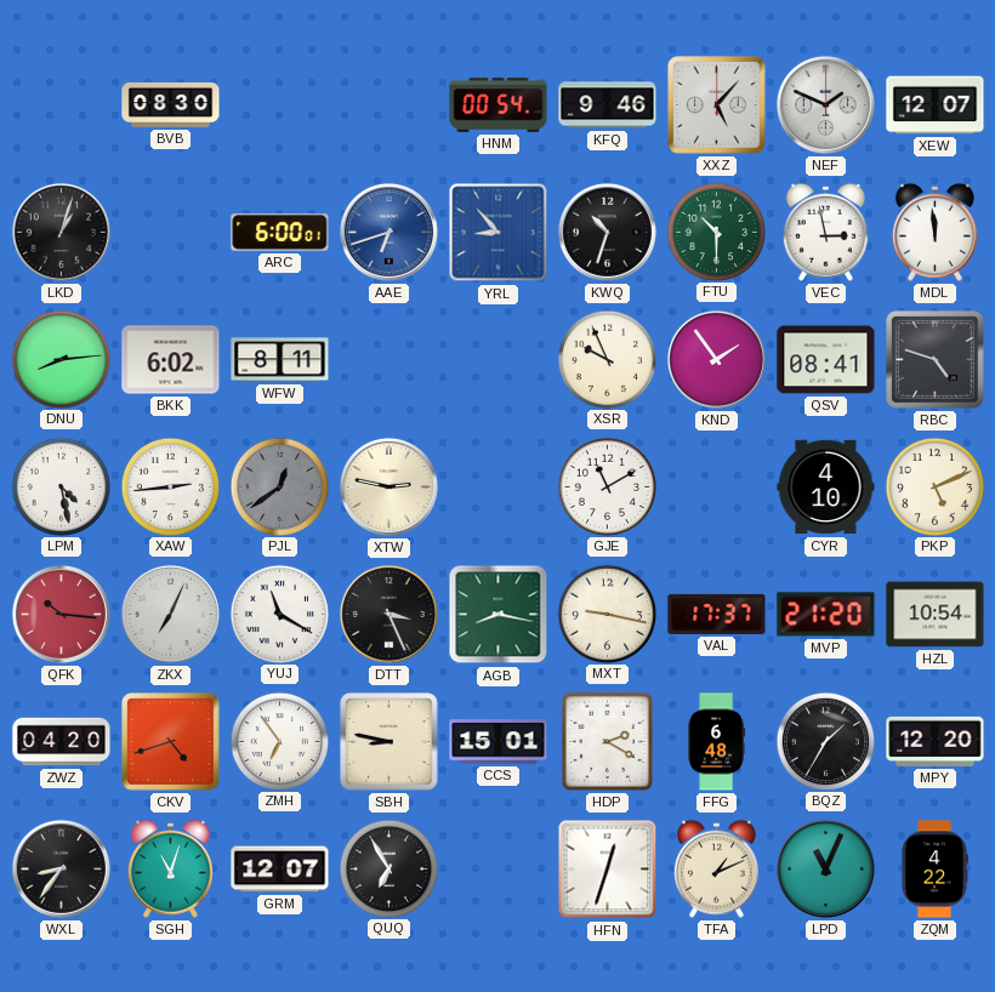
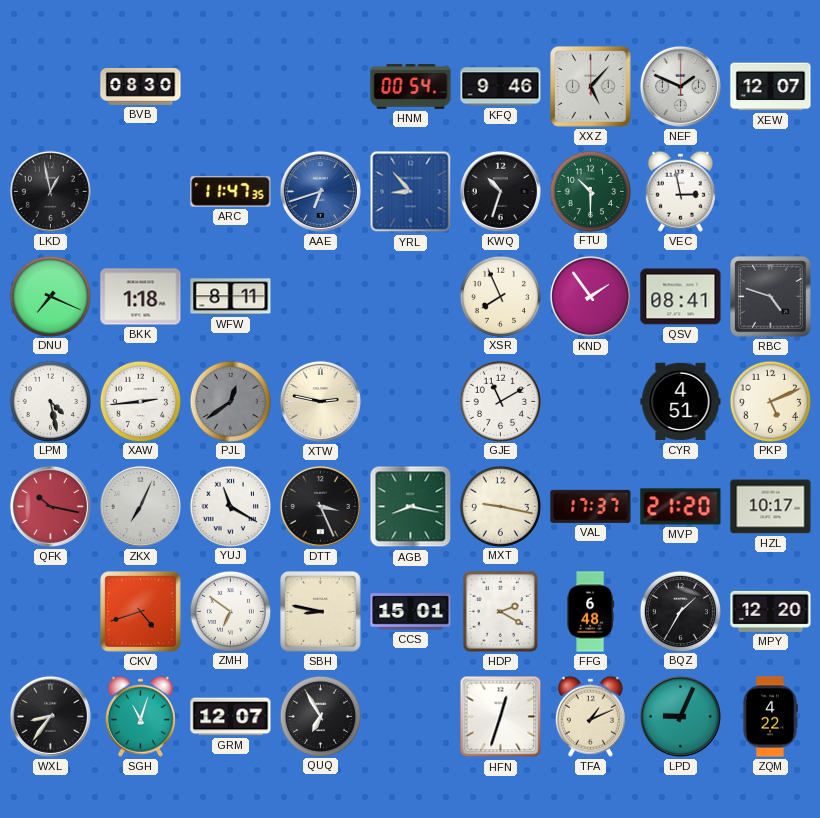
LKD: 1:03 -> 12:58 (50, 191)
ARC: 6:00 -> 11:47 (231, 192)
MDL: 11:59 -> none (934, 232)
DNU: 8:14 -> 7:19 (50, 296)
BKK: 6:02 -> 1:18 (141, 297)
XSR: 9:56 -> 7:56 (500, 296)
CYR: 4:10 -> 4:51 (681, 402)
QFK: 10:16 -> 10:17 (50, 506)
HZL: 10:54 -> 10:17 (771, 507)
ZWZ: 04:20 -> none (62, 742)
ZMH: 6:54 -> 6:51 (230, 611)
LPD: 11:04 -> 9:04 (680, 716)
